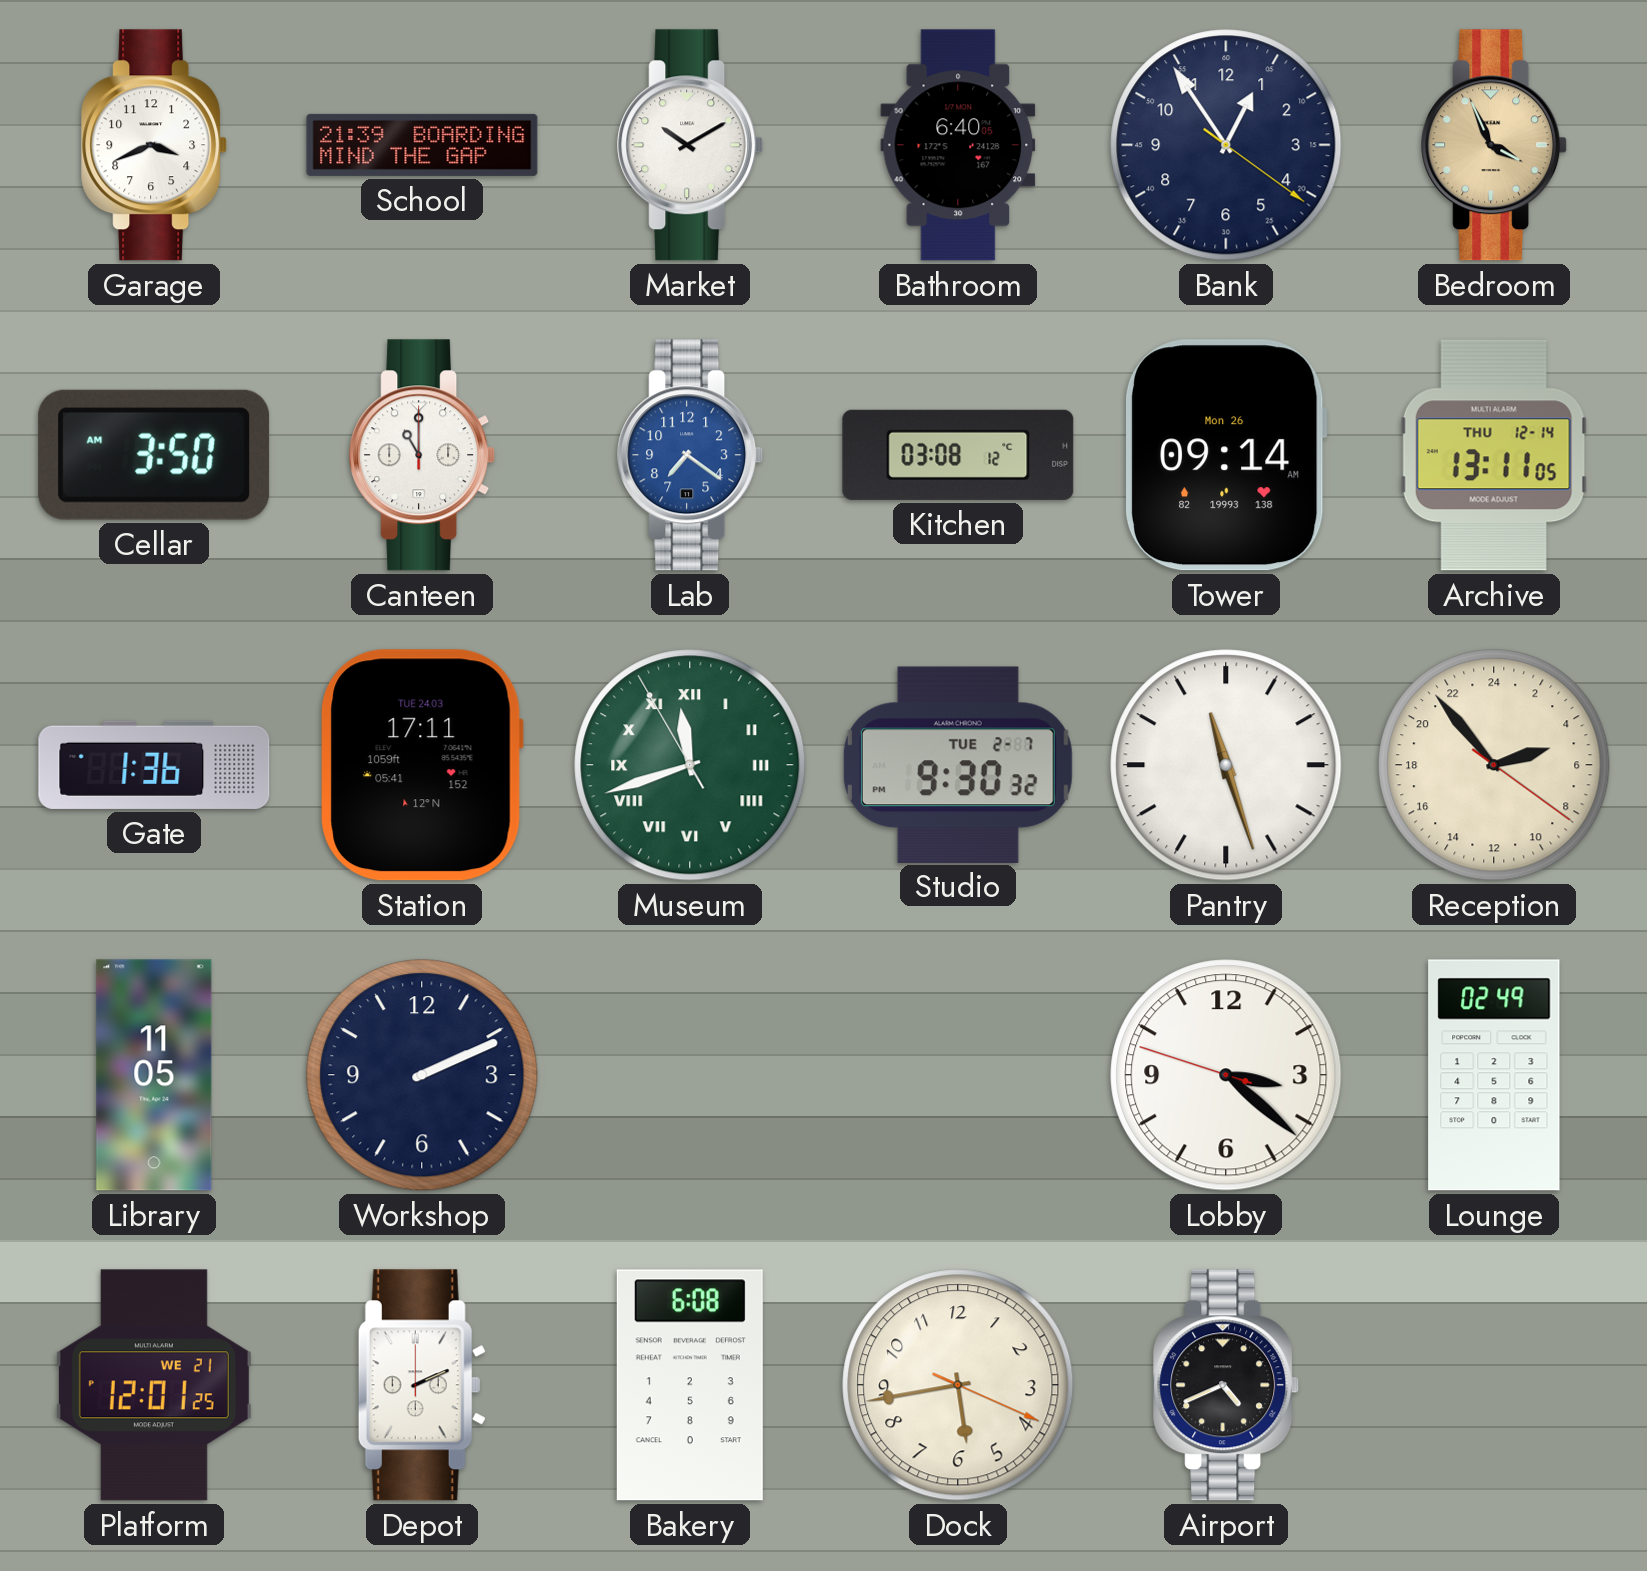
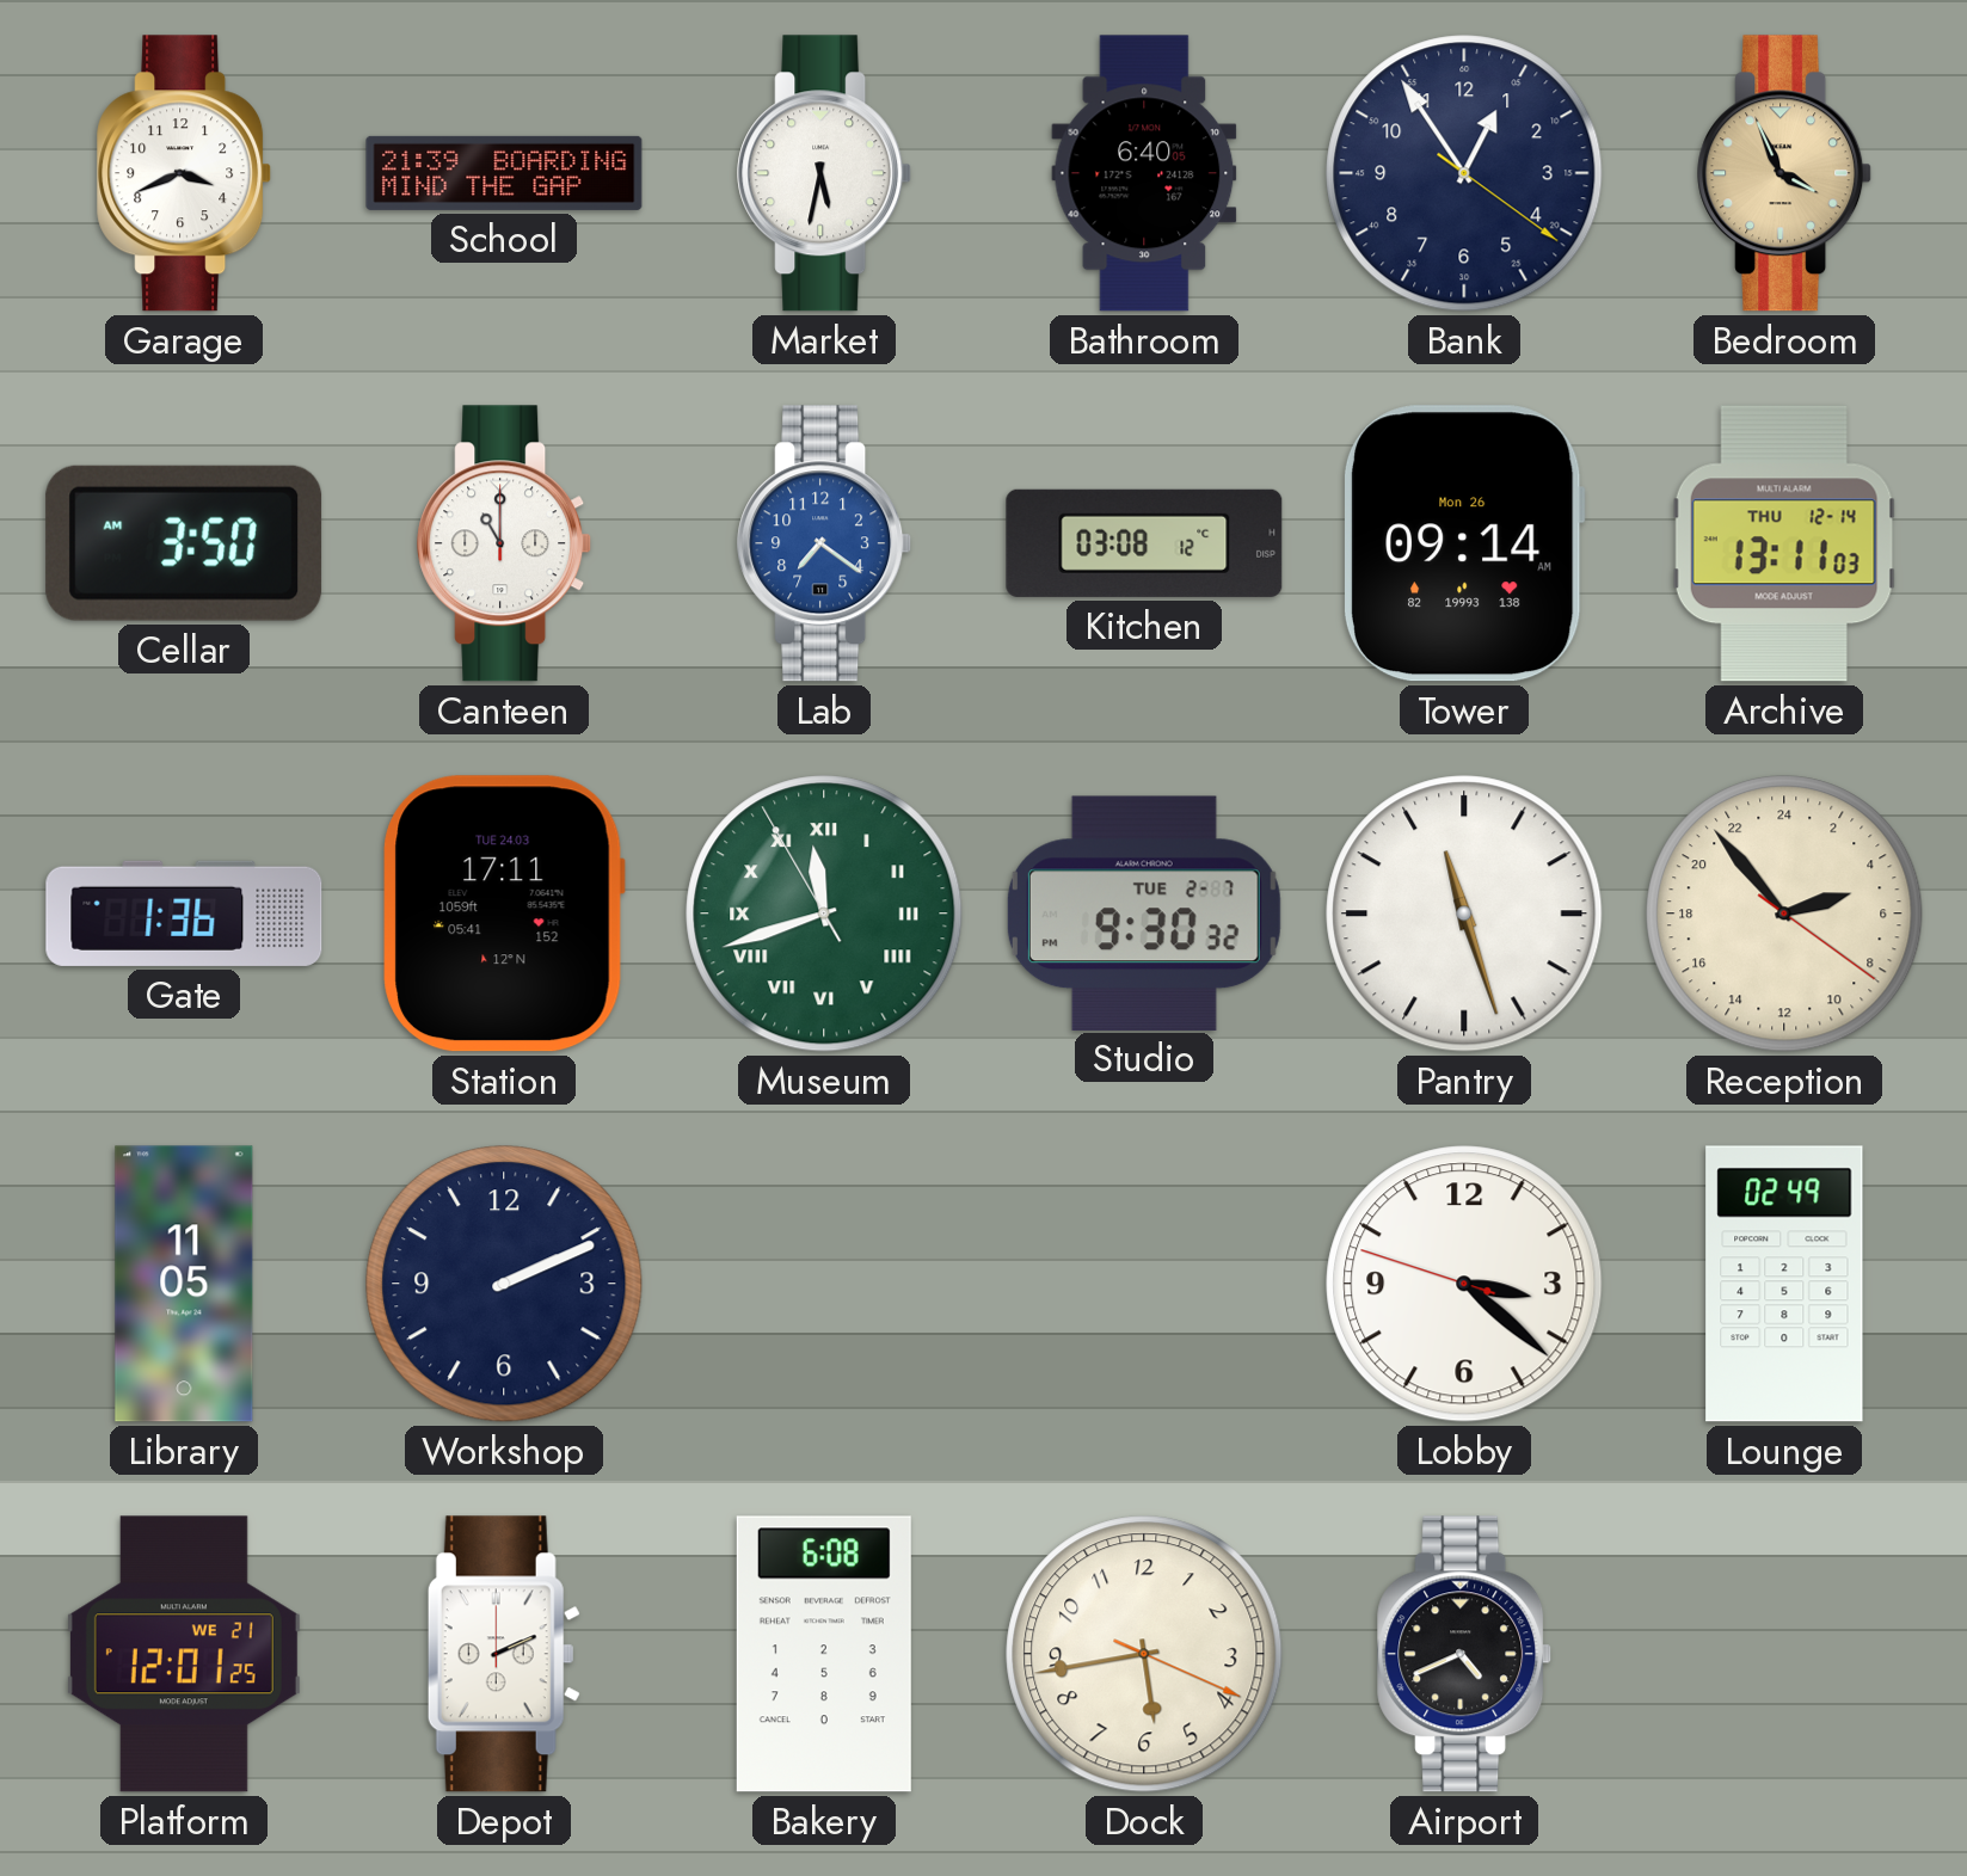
Market: 10:10 -> 5:32 (825, 173)
Archive: 13:11:05 -> 13:11:03 (1784, 543)
